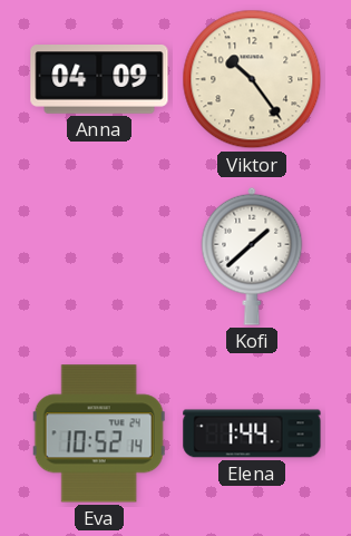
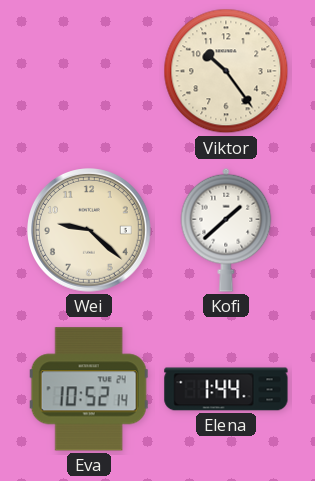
Anna: 04:09 -> none (99, 80)
Wei: none -> 9:22 (90, 231)
